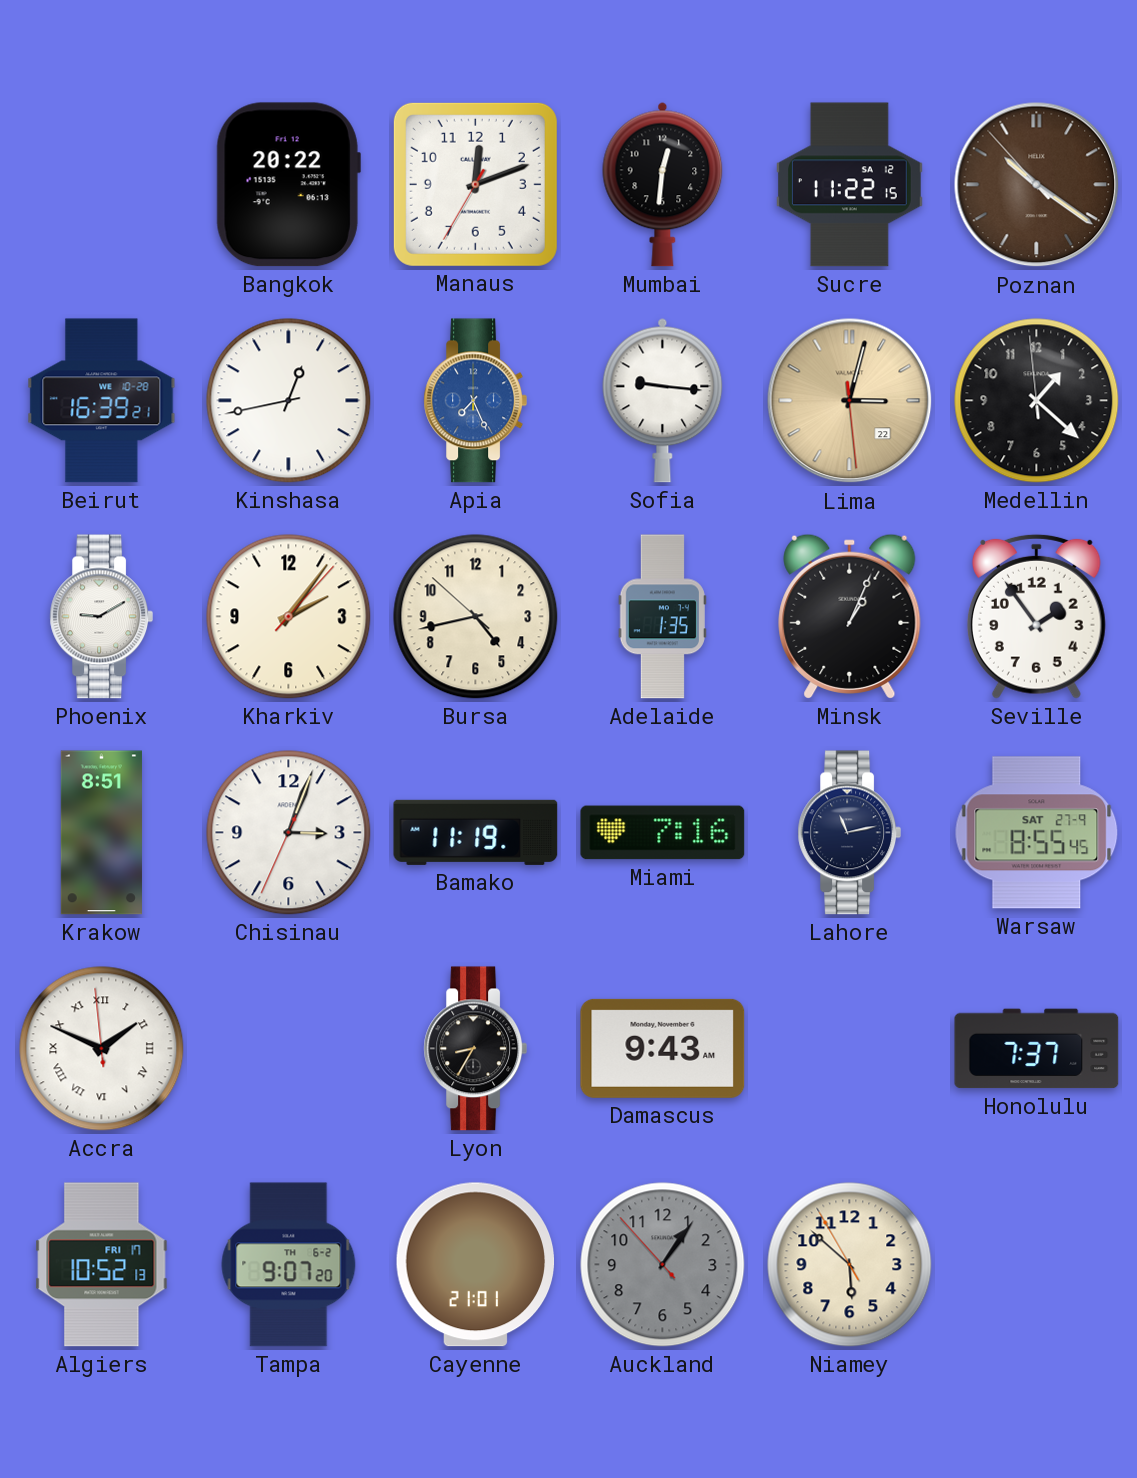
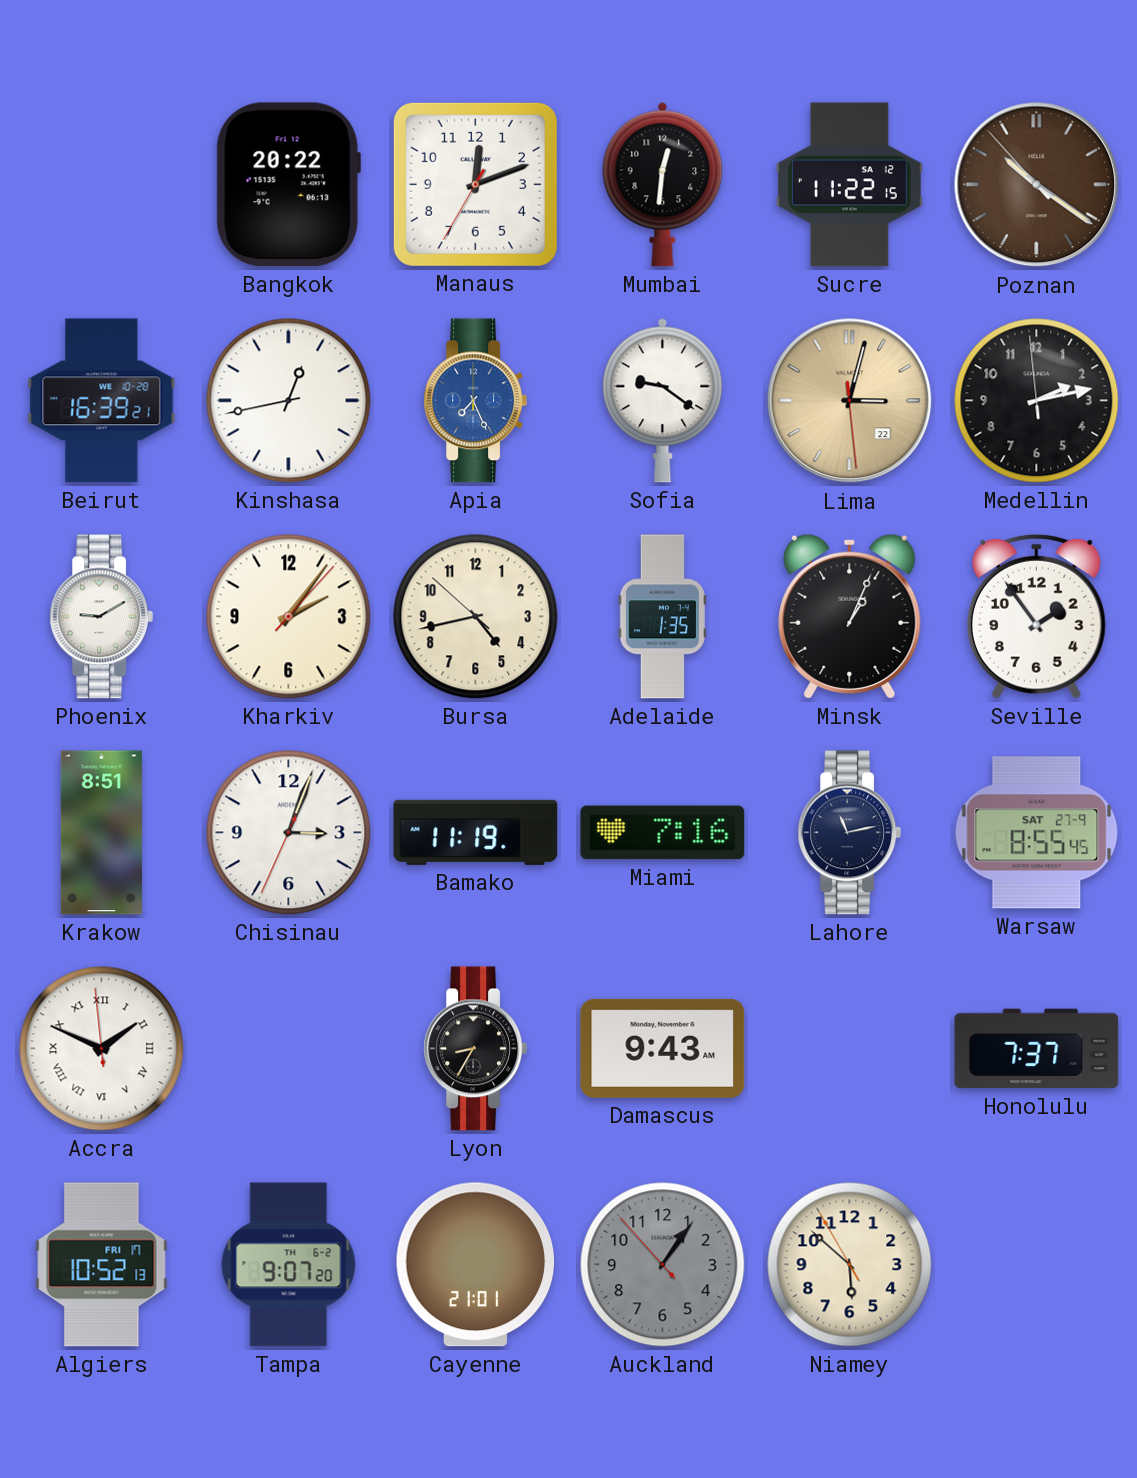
Sofia: 9:16 -> 9:21 (663, 400)
Medellin: 1:21 -> 2:12 (1037, 401)
